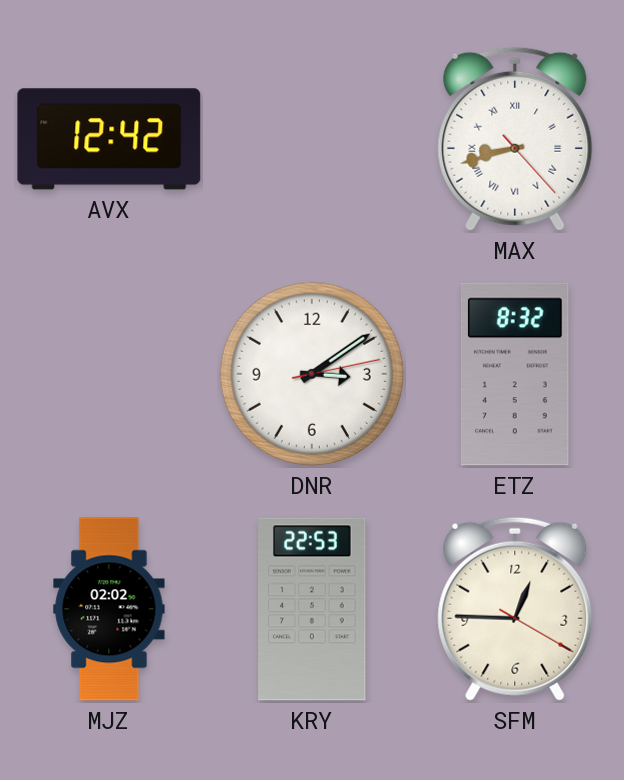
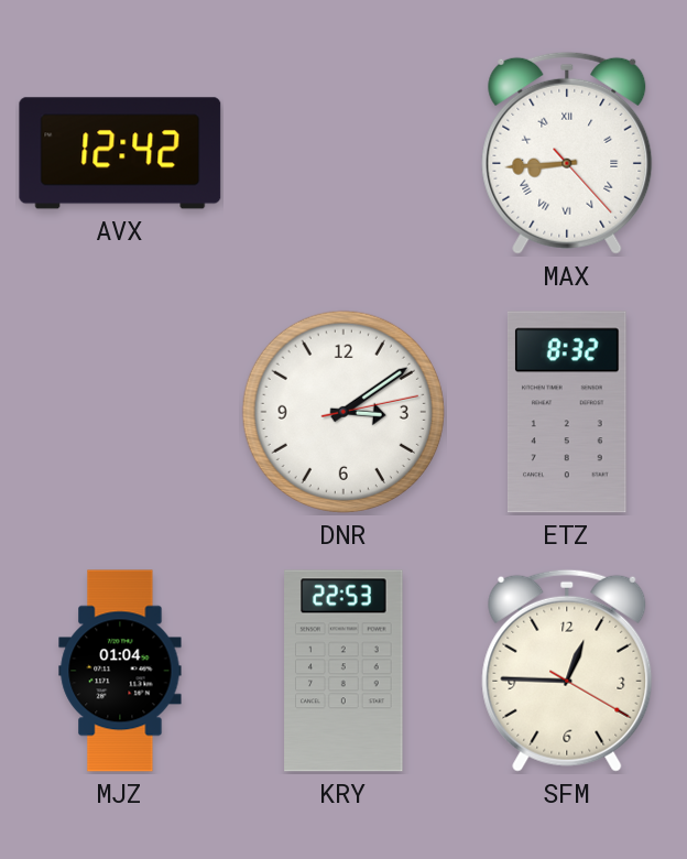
MAX: 8:42 -> 8:44 (567, 153)
MJZ: 02:02 -> 01:04 (120, 671)
